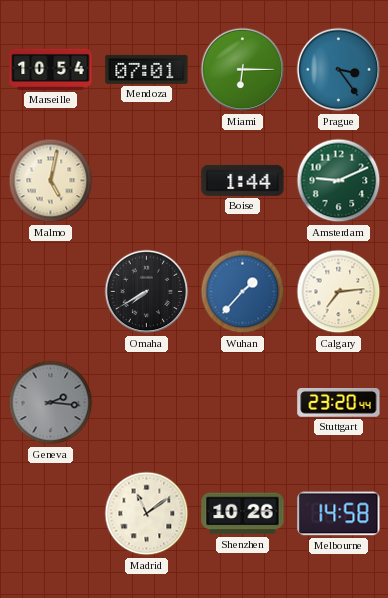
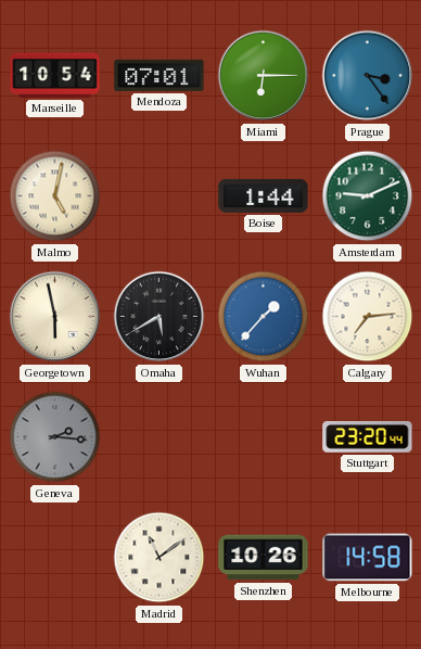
Georgetown: none -> 5:58 (55, 317)
Omaha: 7:40 -> 5:40 (160, 317)
